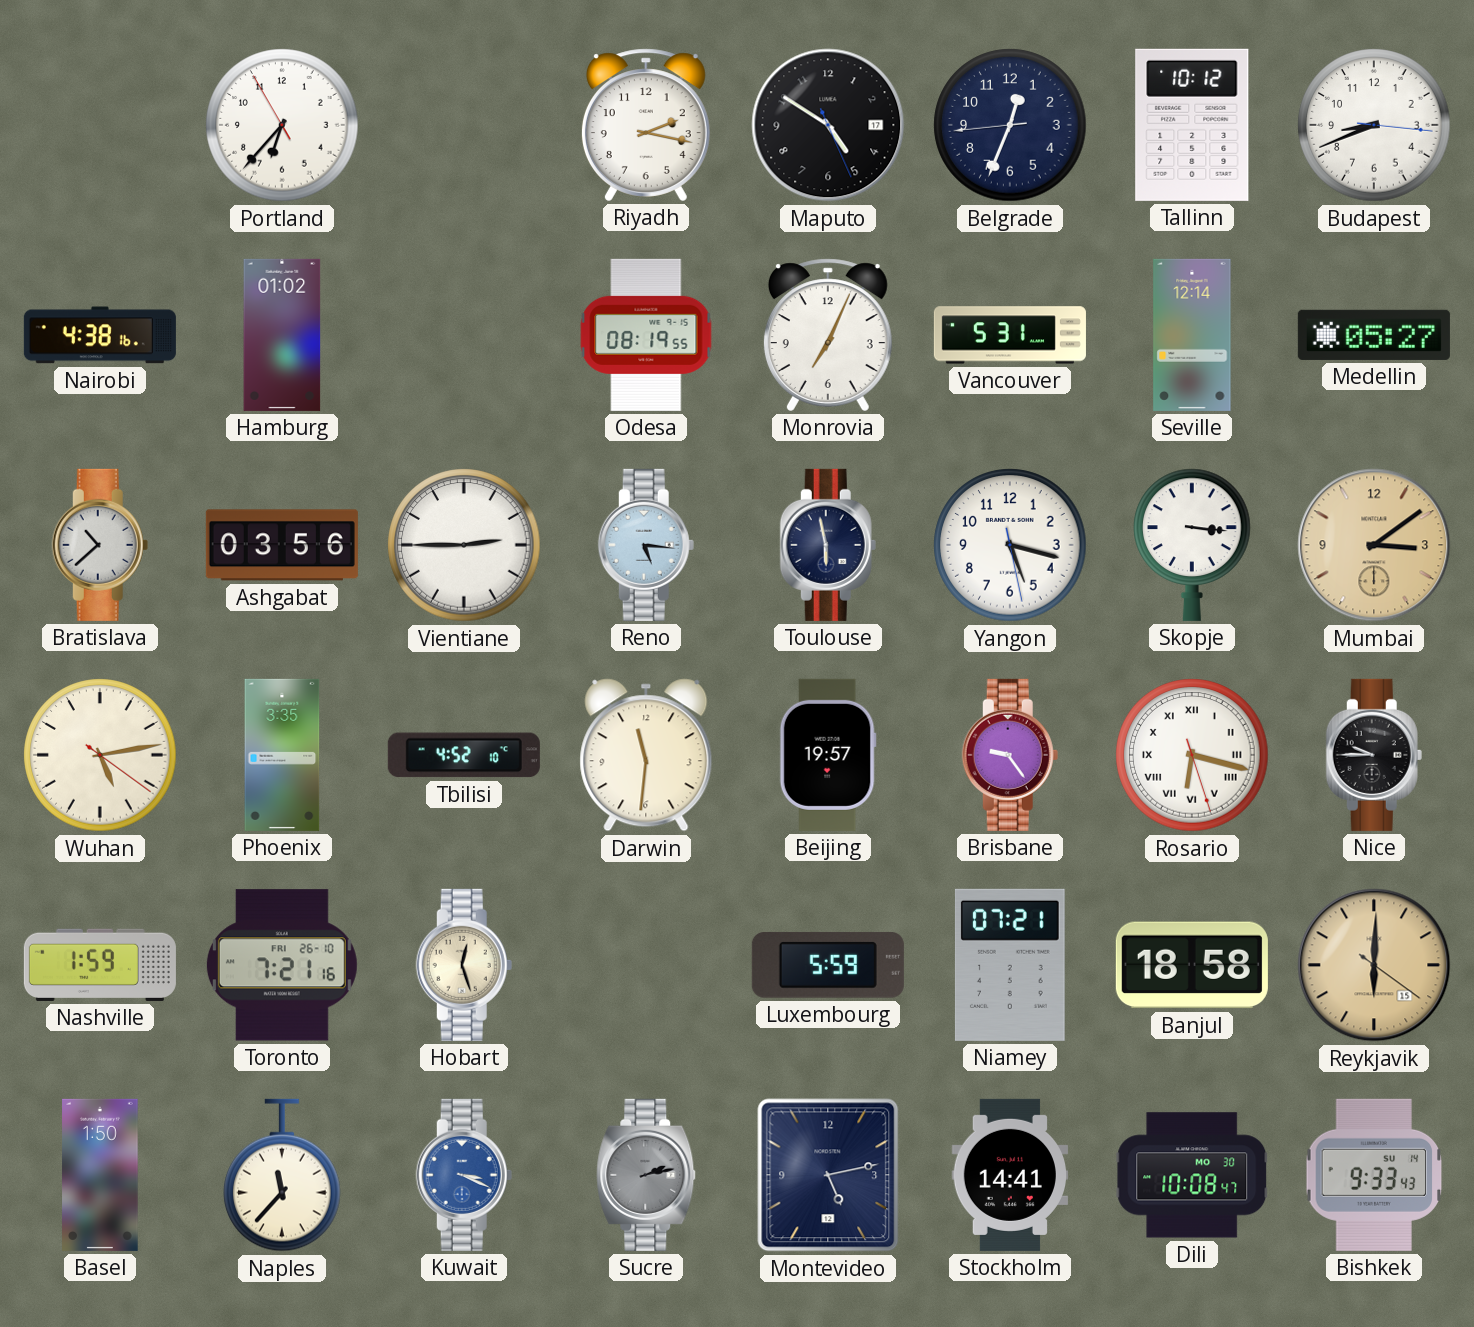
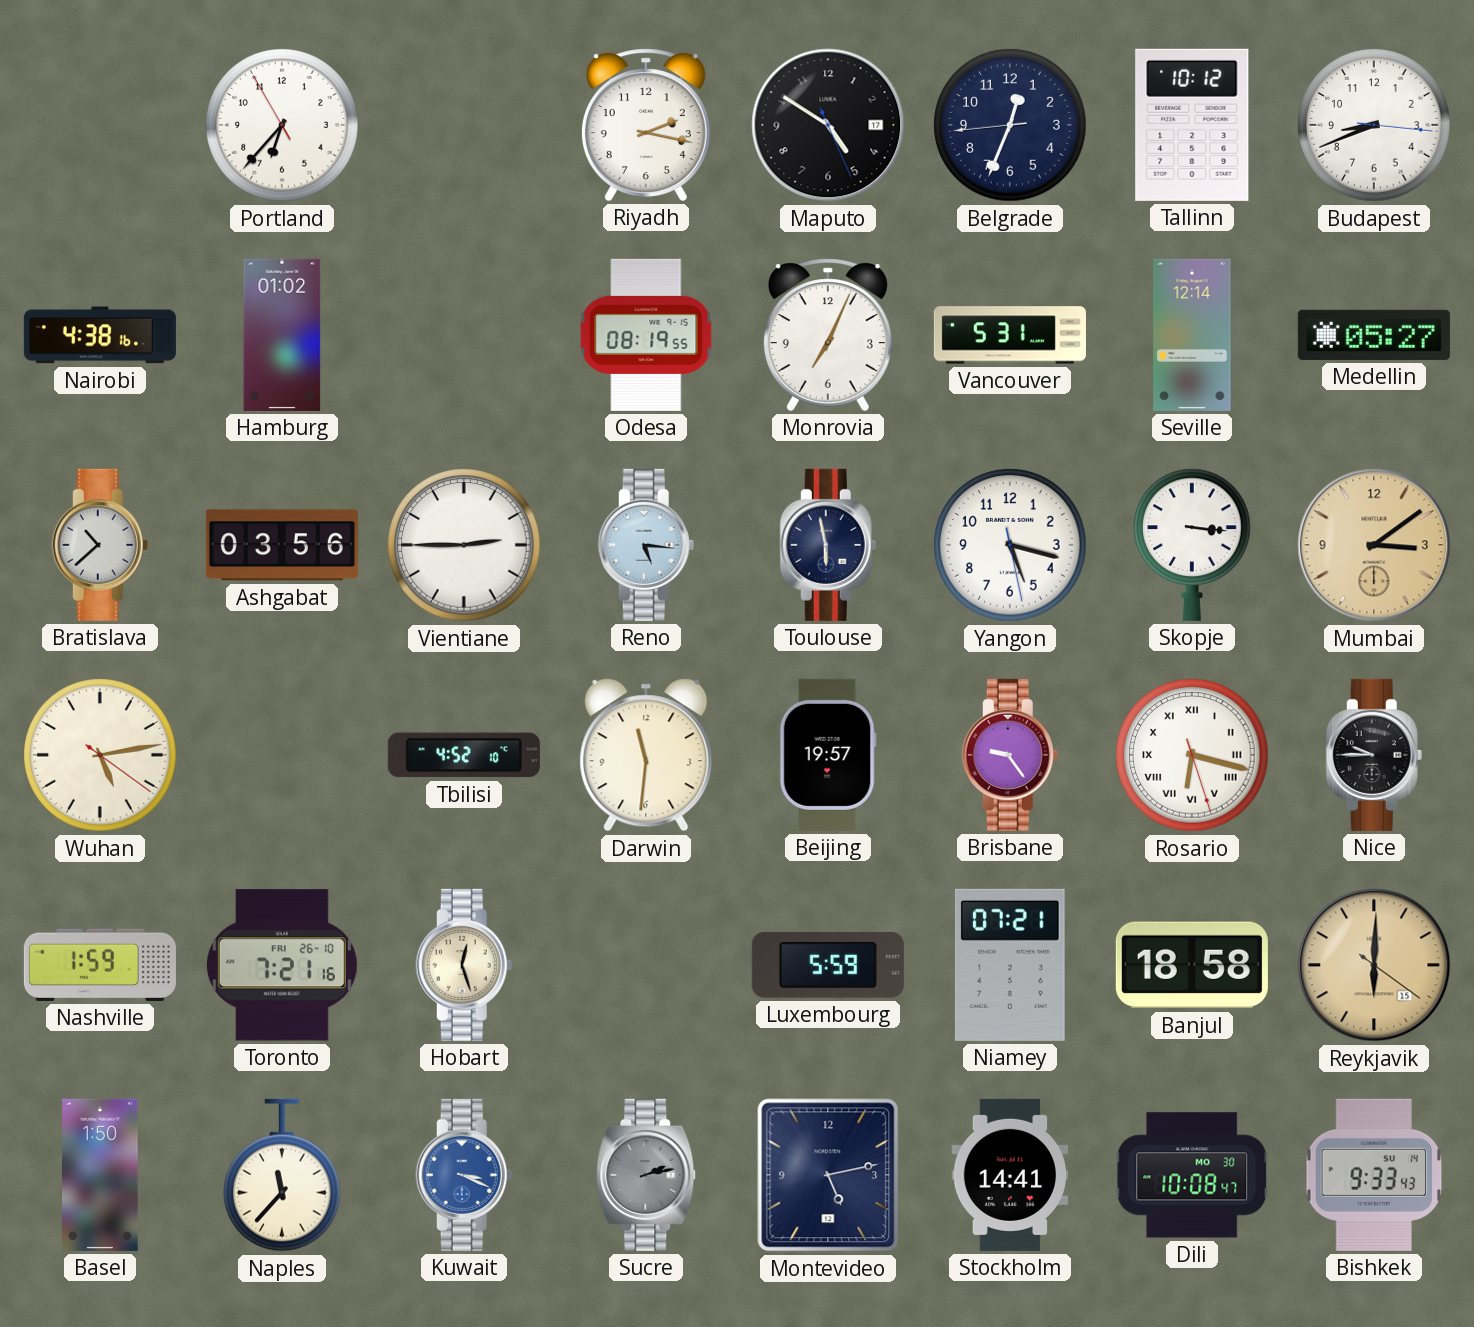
Phoenix: 3:35 -> none (282, 755)
